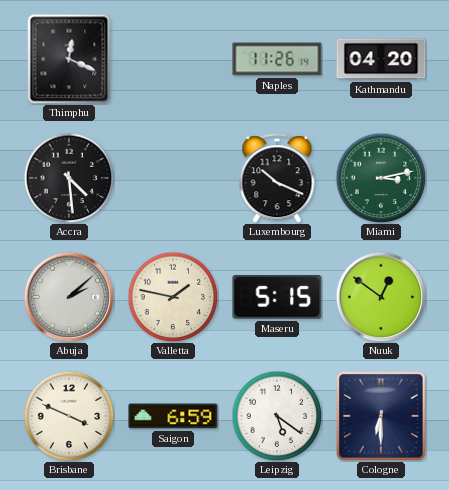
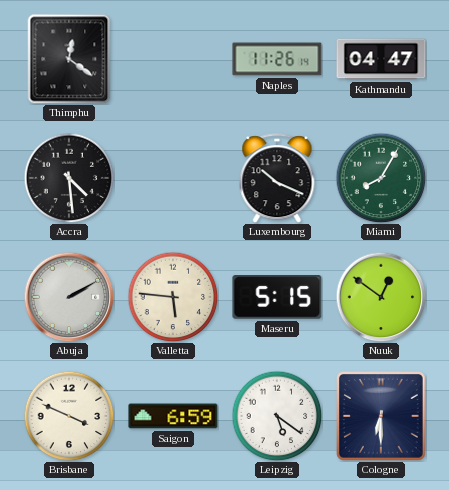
Thimphu: 12:19 -> 12:21 (69, 59)
Kathmandu: 04:20 -> 04:47 (381, 59)
Miami: 3:13 -> 8:05 (381, 178)
Abuja: 2:08 -> 2:10 (69, 297)
Valletta: 1:47 -> 5:46 (173, 297)
